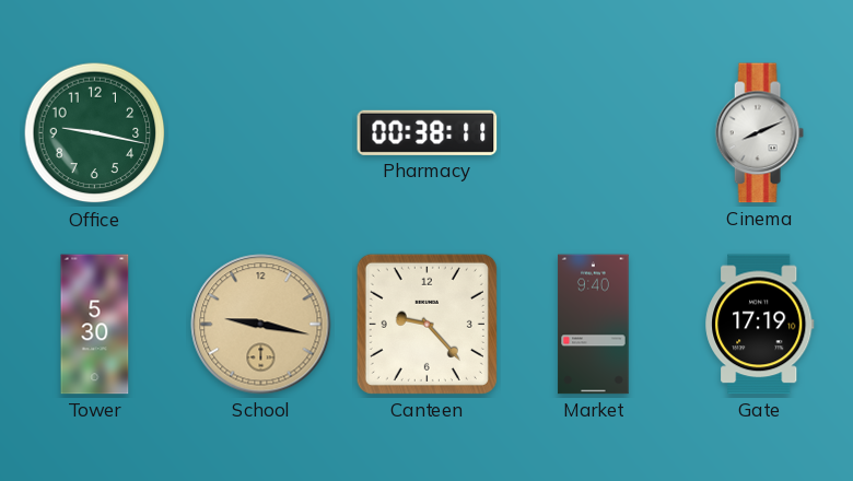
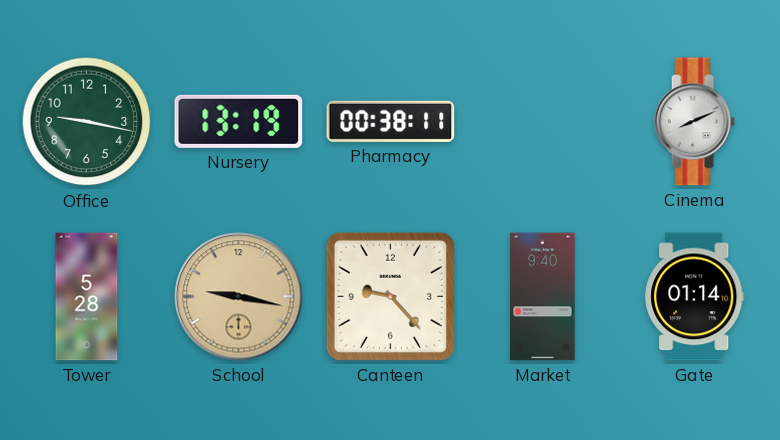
Nursery: none -> 13:19 (239, 121)
Tower: 5:30 -> 5:28 (87, 297)
Gate: 17:19 -> 01:14 (695, 297)
